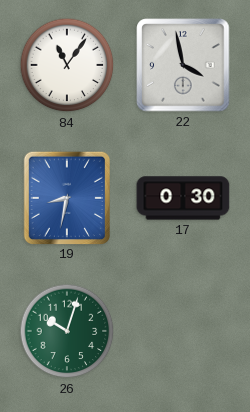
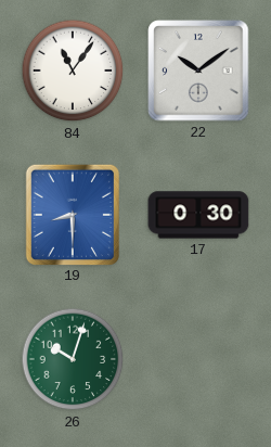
22: 3:58 -> 10:09 (198, 71)
19: 8:32 -> 8:30 (72, 214)
